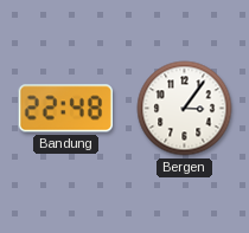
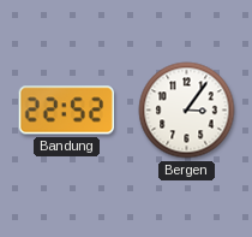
Bandung: 22:48 -> 22:52 (66, 111)
